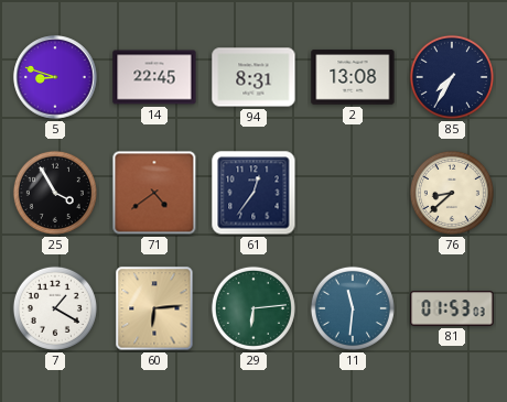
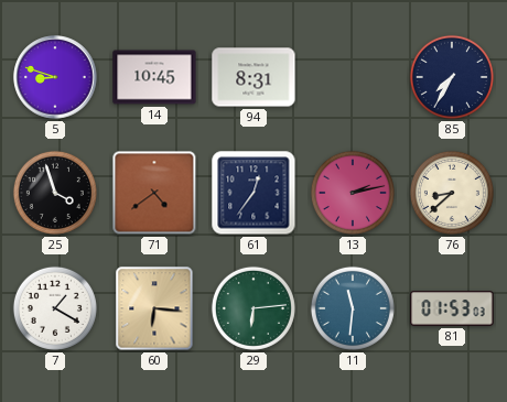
14: 22:45 -> 10:45 (154, 77)
2: 13:08 -> none (353, 77)
25: 3:55 -> 3:57 (55, 193)
13: none -> 2:13 (353, 193)
60: 6:14 -> 6:16 (154, 308)
